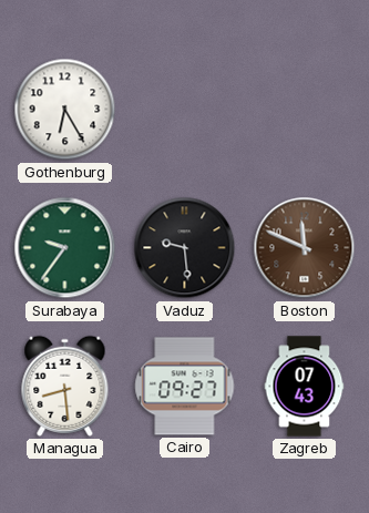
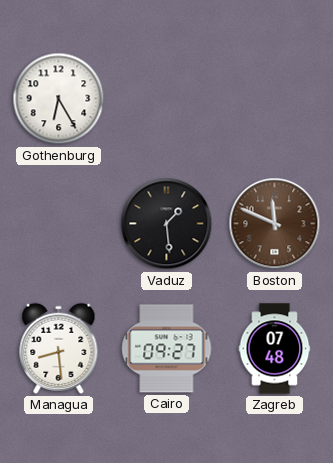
Surabaya: 9:36 -> none (65, 248)
Vaduz: 9:29 -> 1:29 (167, 224)
Zagreb: 07:43 -> 07:48 (275, 349)
